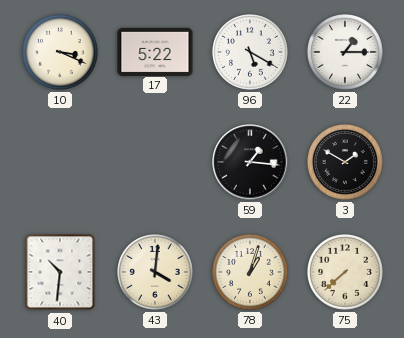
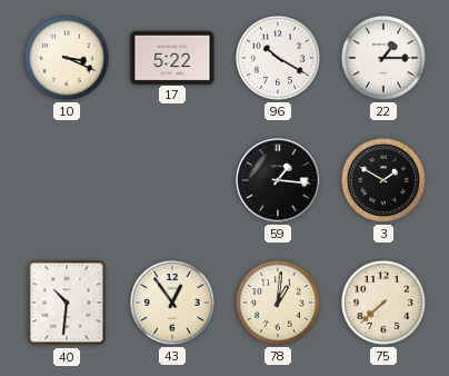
96: 5:20 -> 10:20 (279, 59)
43: 4:01 -> 12:54 (173, 304)
78: 1:03 -> 1:01 (279, 304)
